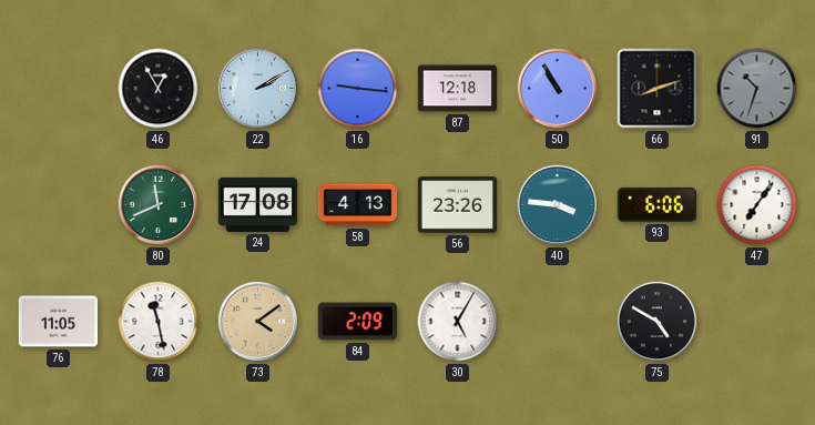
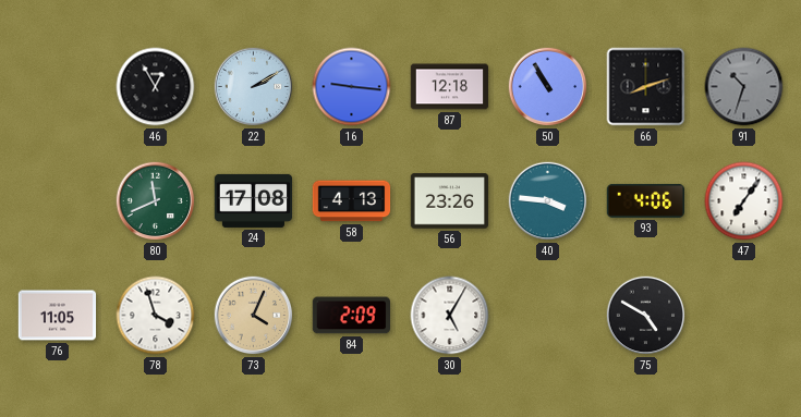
93: 6:06 -> 4:06 (645, 200)
78: 11:28 -> 3:57 (156, 316)
73: 4:09 -> 4:04 (254, 316)
